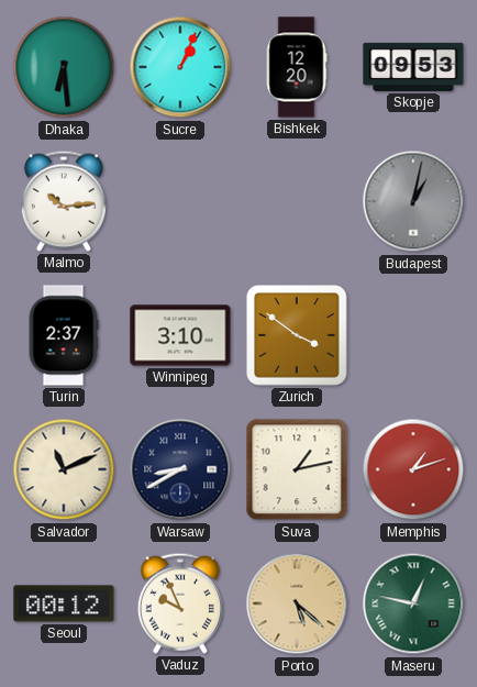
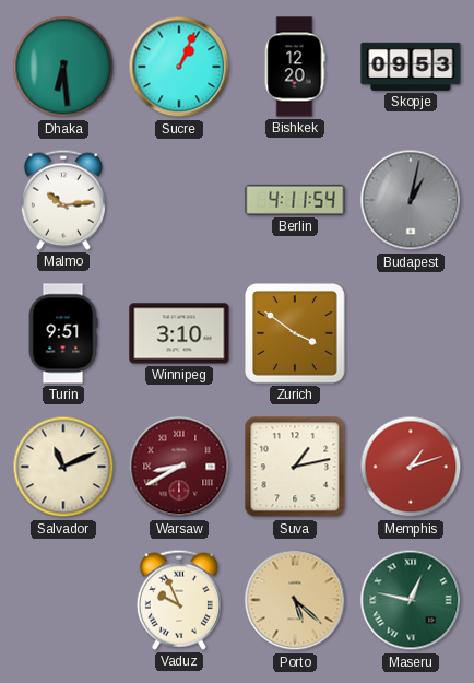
Berlin: none -> 4:11 (295, 200)
Turin: 2:37 -> 9:51 (63, 333)
Warsaw dial: navy -> burgundy (179, 467)
Seoul: 00:12 -> none (64, 603)
